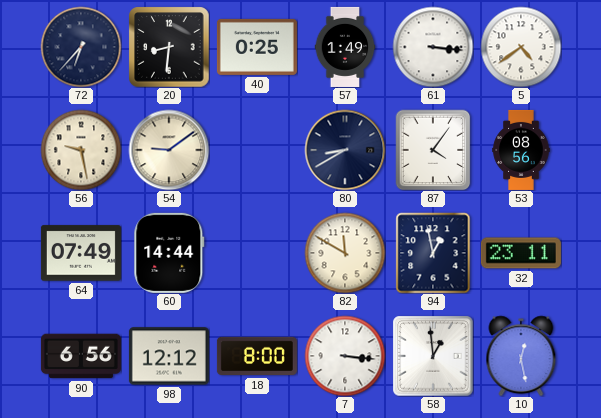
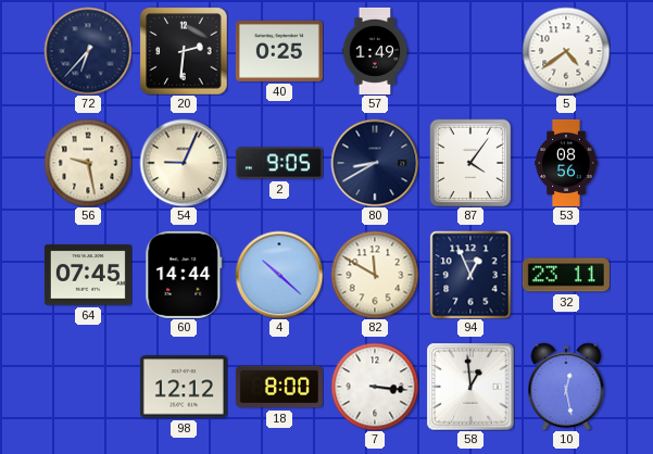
20: 8:31 -> 2:31 (184, 51)
61: 3:16 -> none (433, 47)
54: 9:09 -> 9:04 (184, 163)
2: none -> 9:05 (279, 163)
64: 07:49 -> 07:45 (88, 275)
4: none -> 10:22 (279, 275)
94: 12:58 -> 12:56 (470, 275)
90: 6:56 -> none (81, 356)
